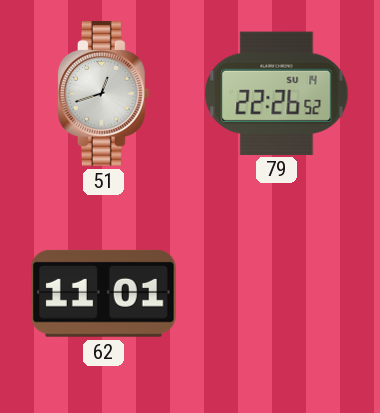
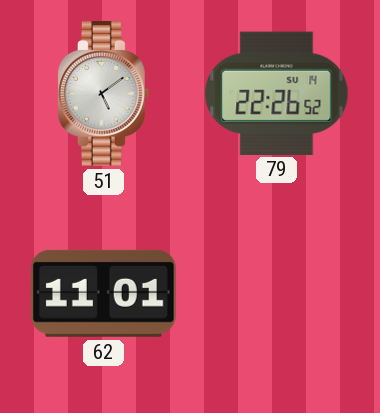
51: 12:42 -> 5:09 (104, 94)
